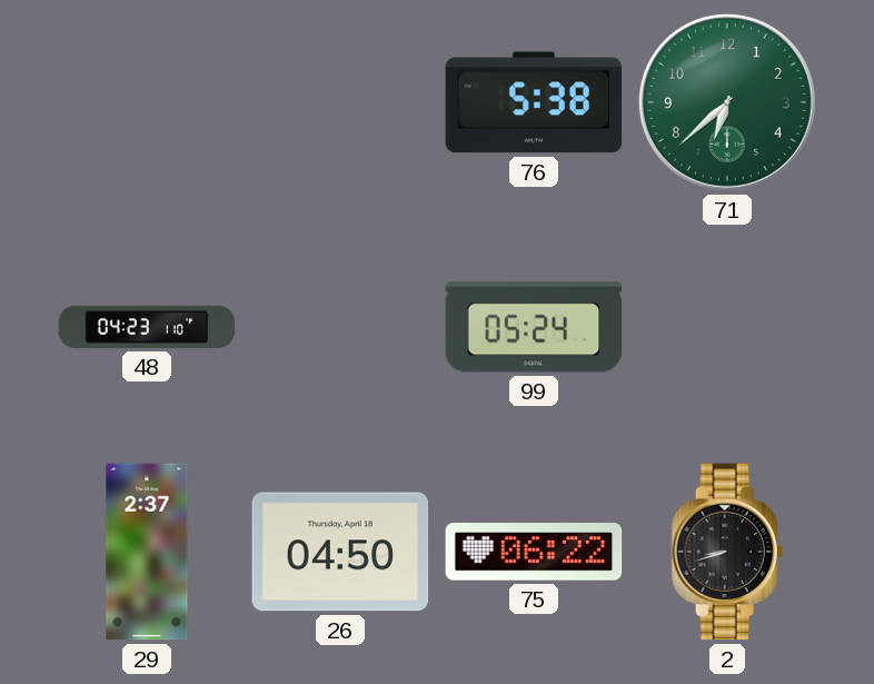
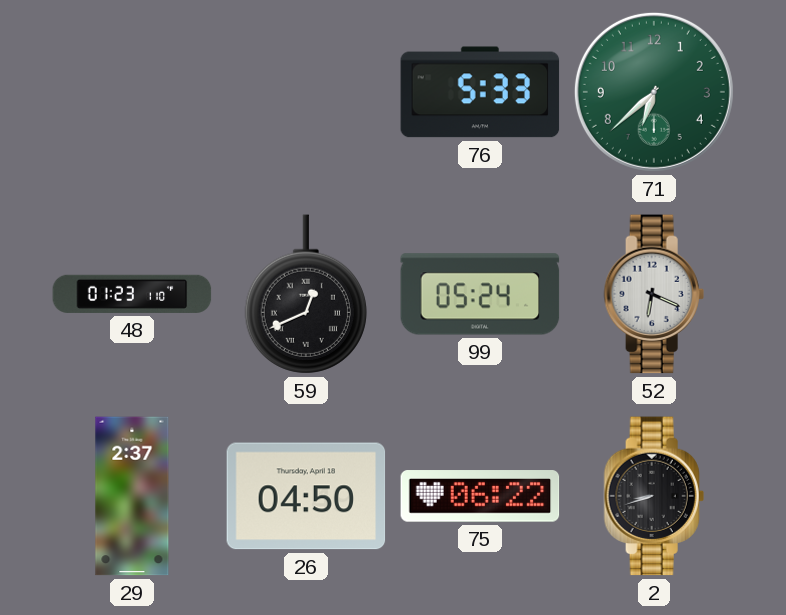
76: 5:38 -> 5:33 (480, 92)
48: 04:23 -> 01:23 (132, 294)
59: none -> 12:41 (306, 294)
52: none -> 6:19 (654, 294)
